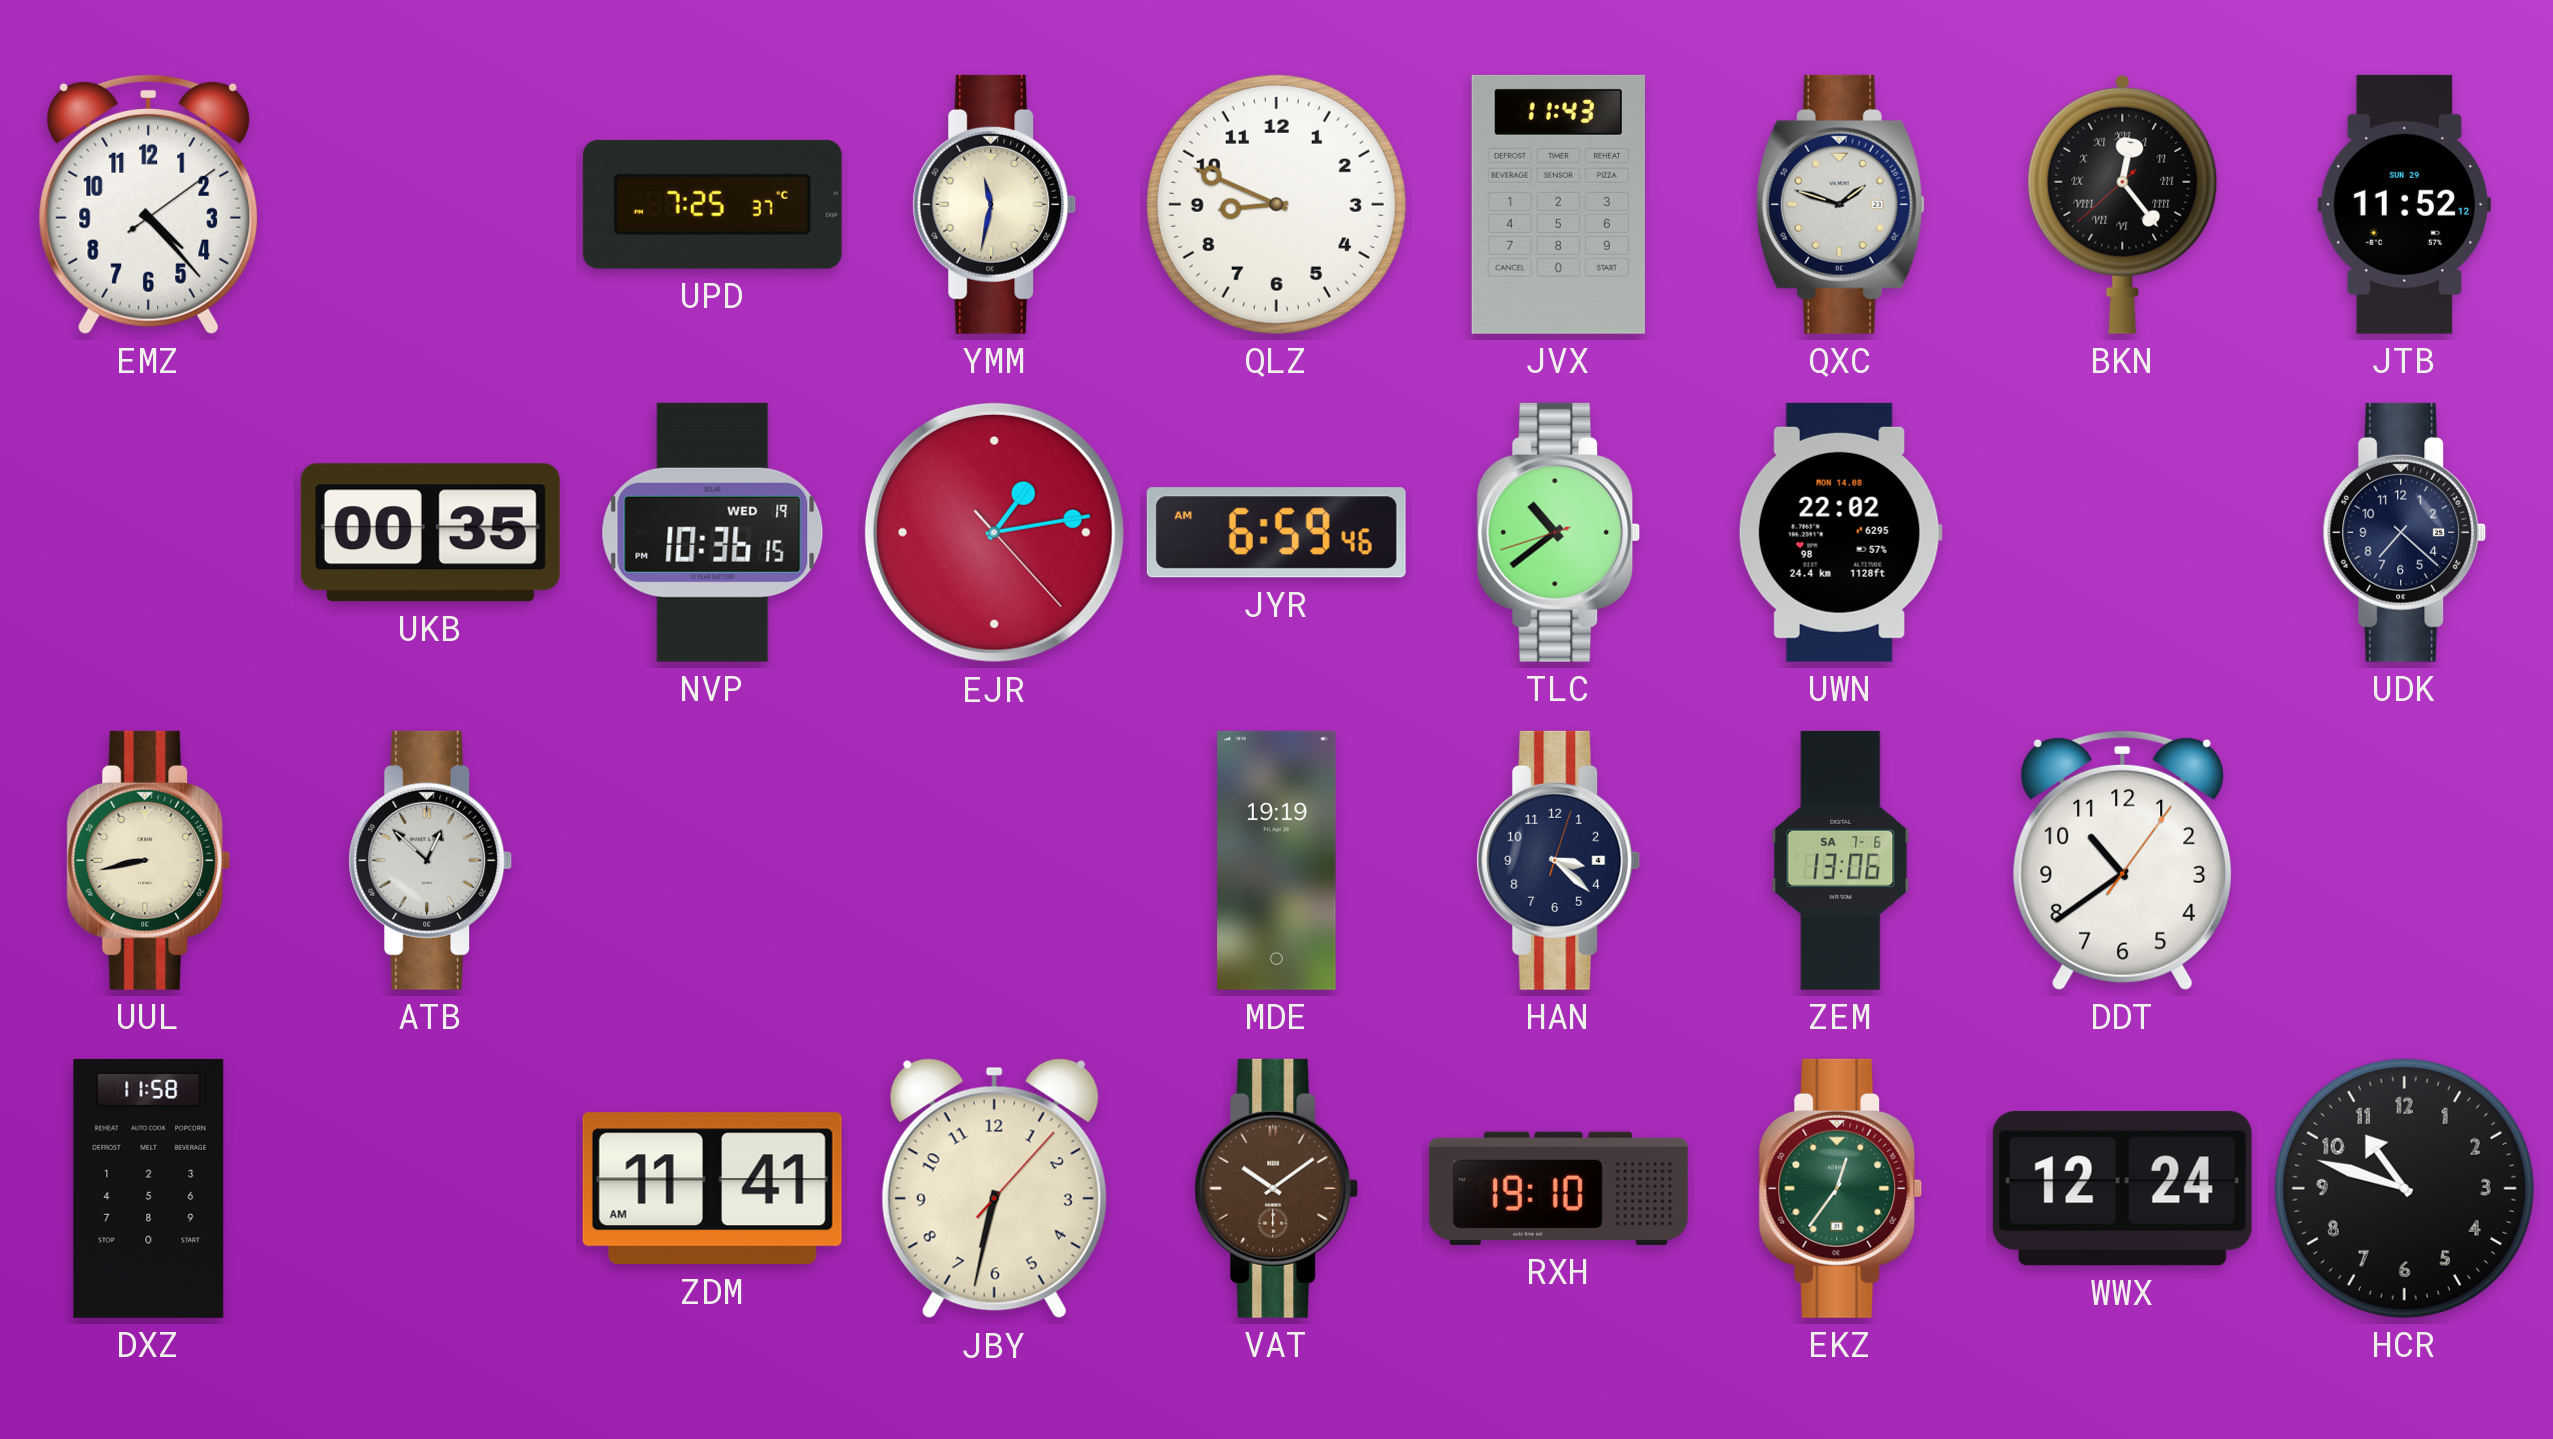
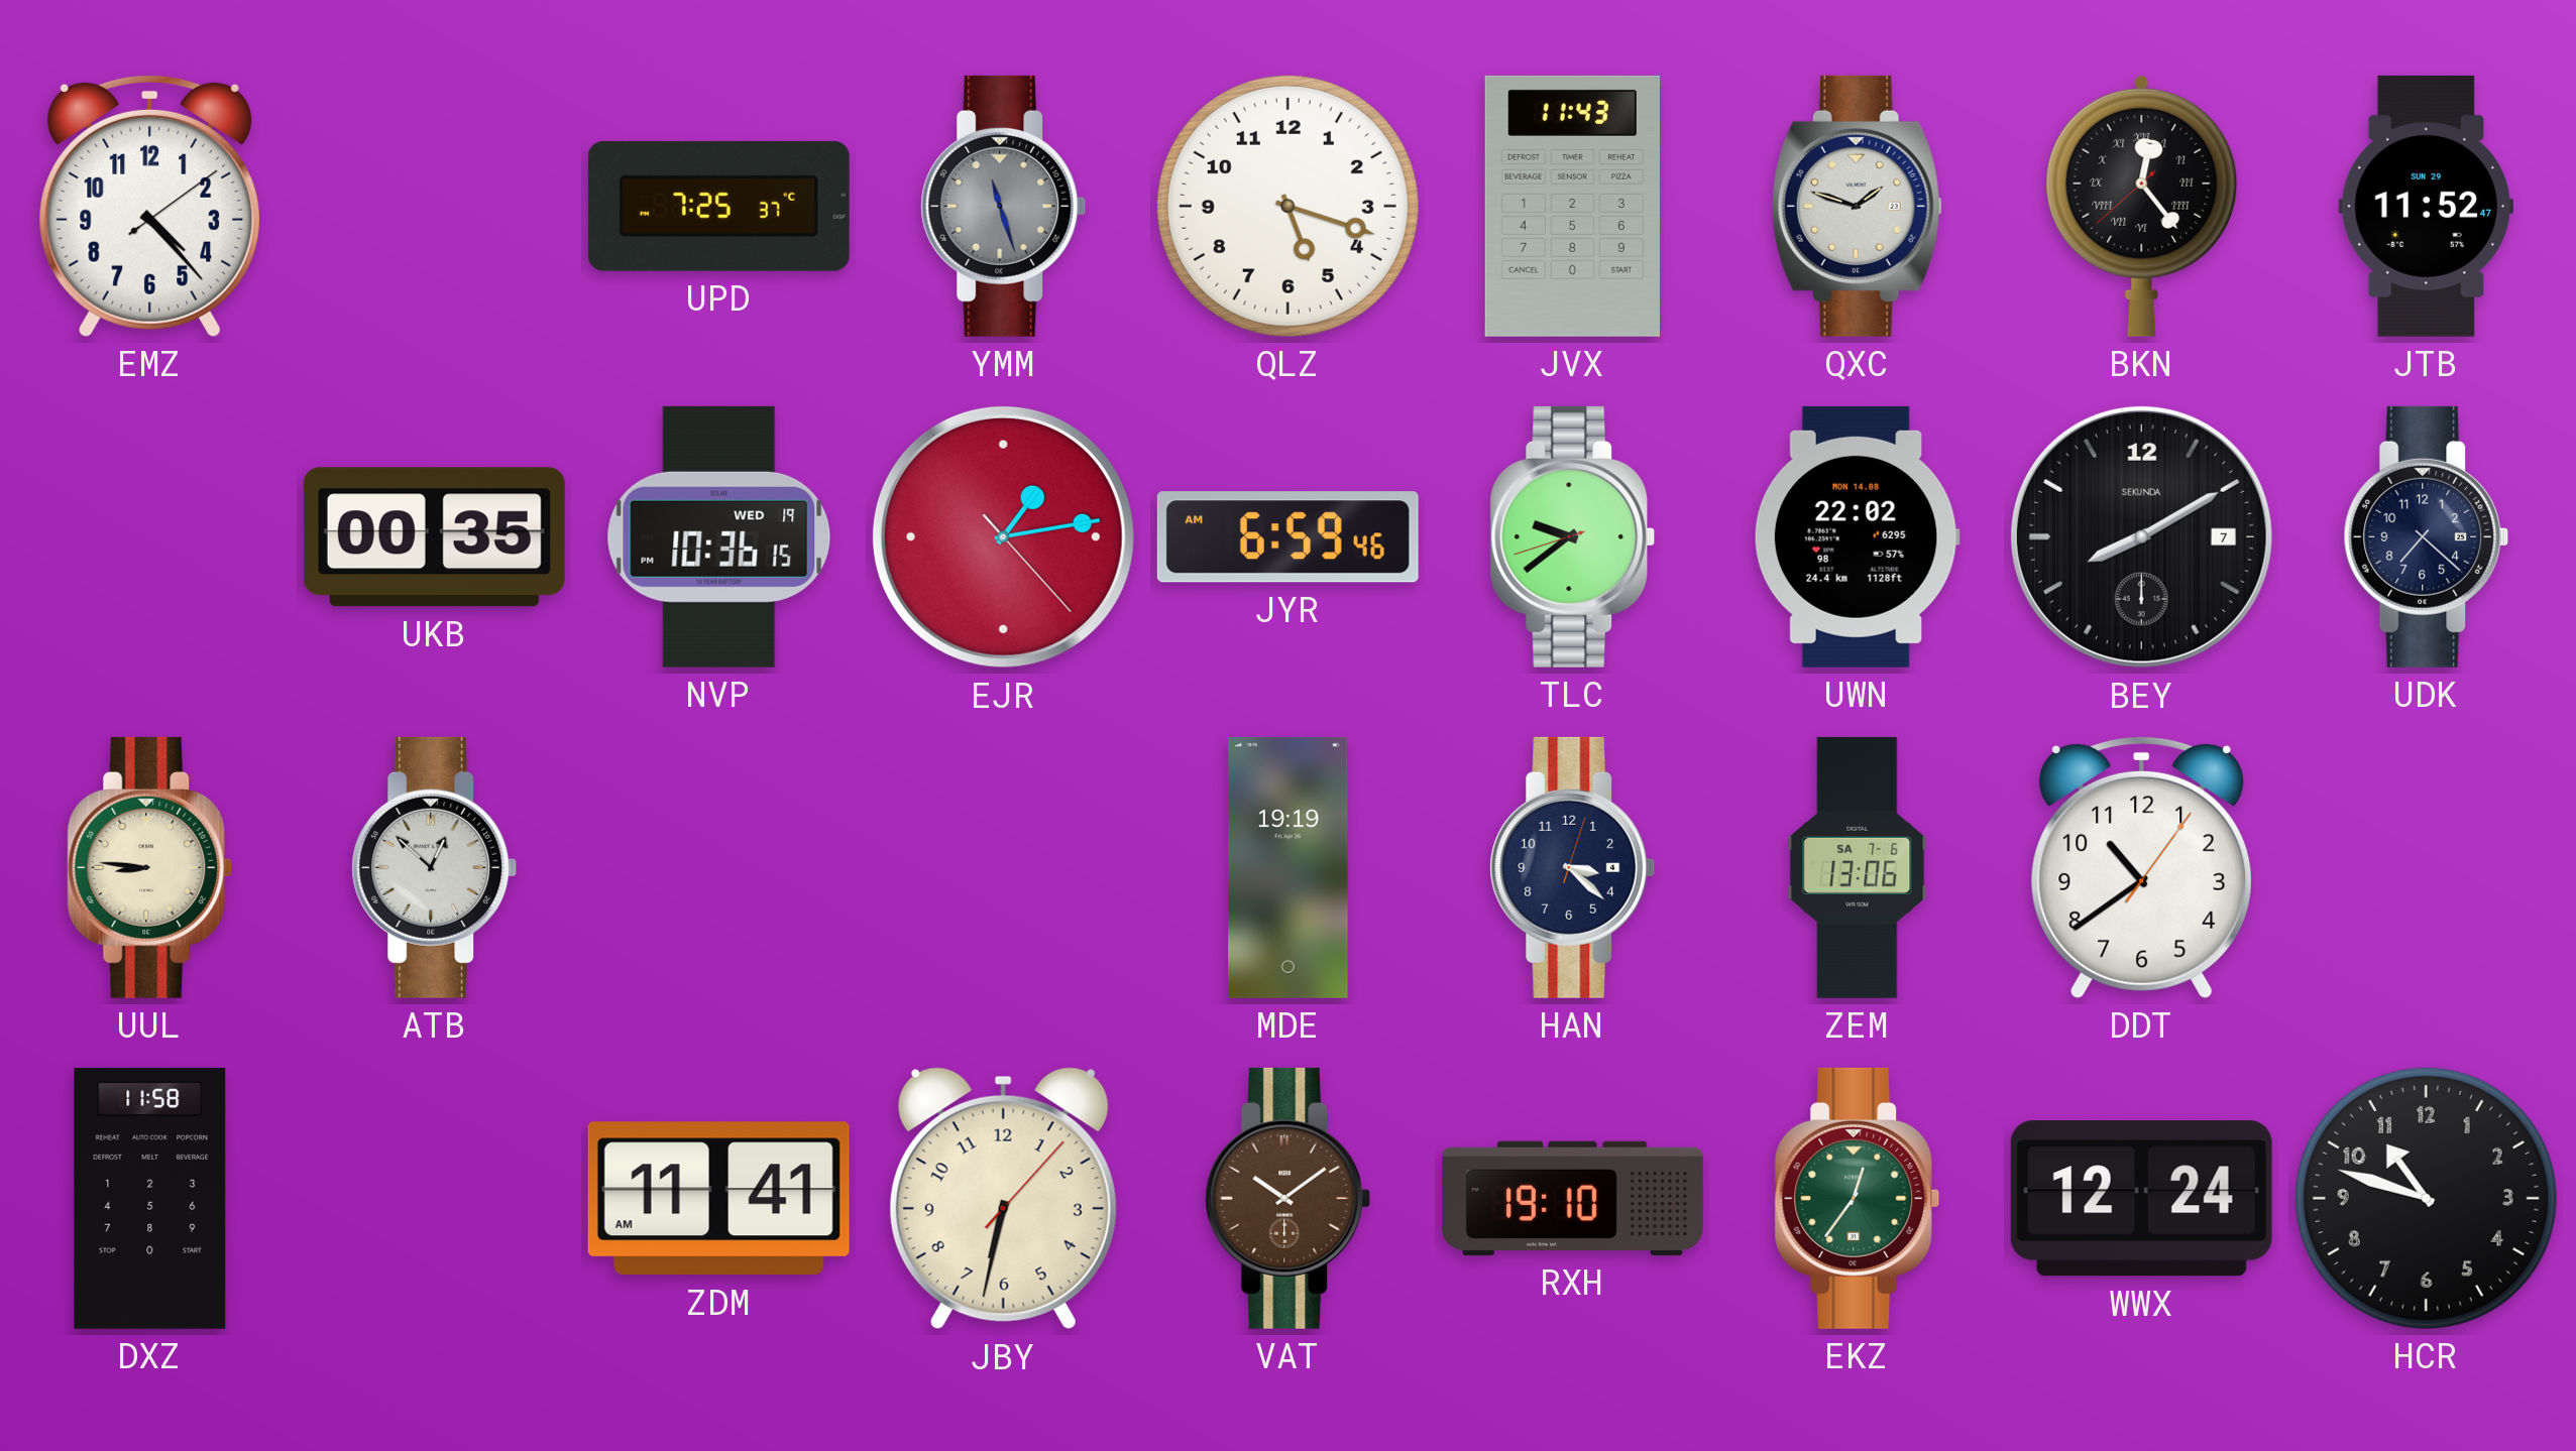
YMM: 11:32 -> 11:27 (1004, 206)
YMM dial: cream -> grey (1004, 206)
QLZ: 8:49 -> 5:18 (1287, 206)
JTB: 11:52:12 -> 11:52:47 (2426, 206)
TLC: 10:38 -> 9:38 (1573, 536)
BEY: none -> 8:10 (2141, 536)
UUL: 8:43 -> 8:46 (150, 867)
